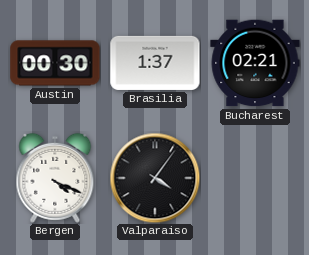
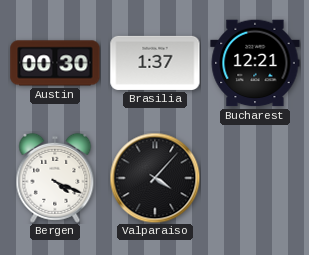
Bucharest: 02:21 -> 12:21 (255, 63)
Valparaiso: 4:06 -> 4:07 (155, 178)
